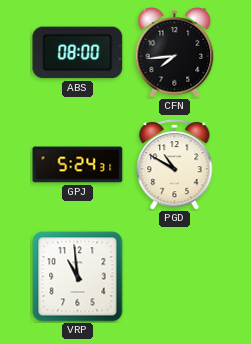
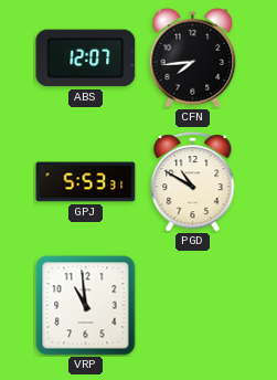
ABS: 08:00 -> 12:07 (86, 59)
GPJ: 5:24 -> 5:53 (86, 182)
